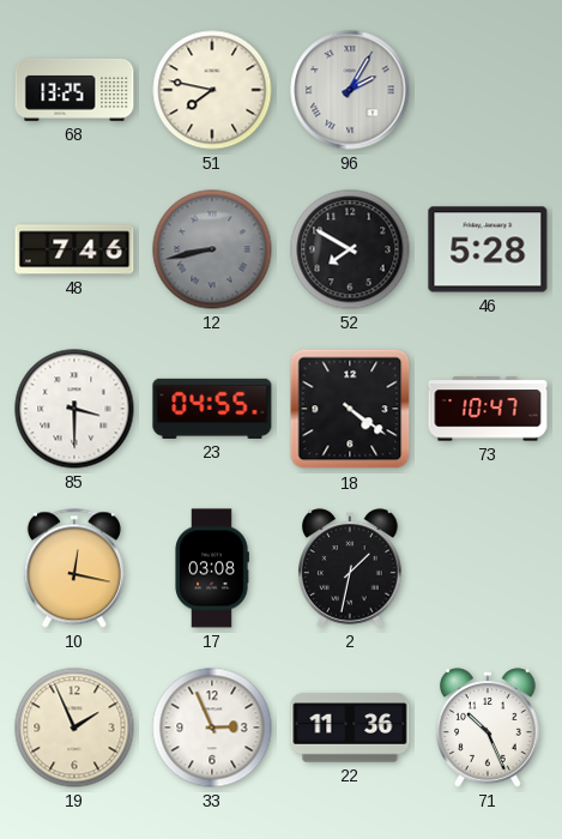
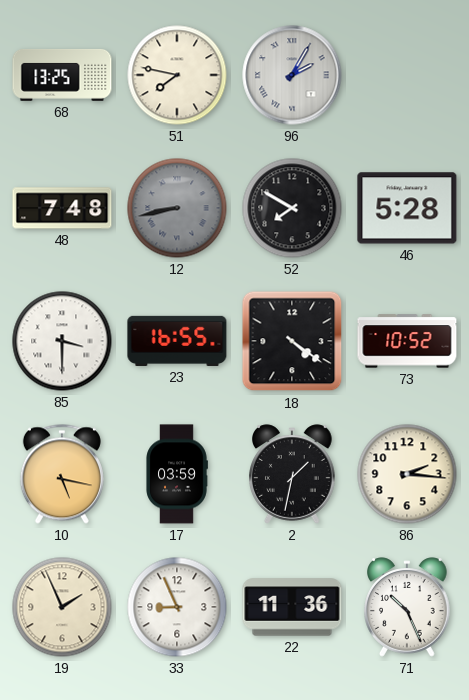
48: 7:46 -> 7:48 (62, 208)
23: 04:55 -> 16:55 (177, 341)
73: 10:47 -> 10:52 (407, 341)
10: 12:17 -> 5:17 (62, 474)
17: 03:08 -> 03:59 (177, 474)
86: none -> 2:16 (407, 474)
33: 2:56 -> 8:56 (177, 607)
